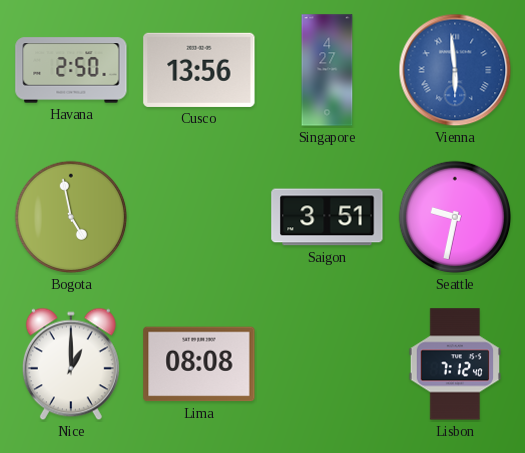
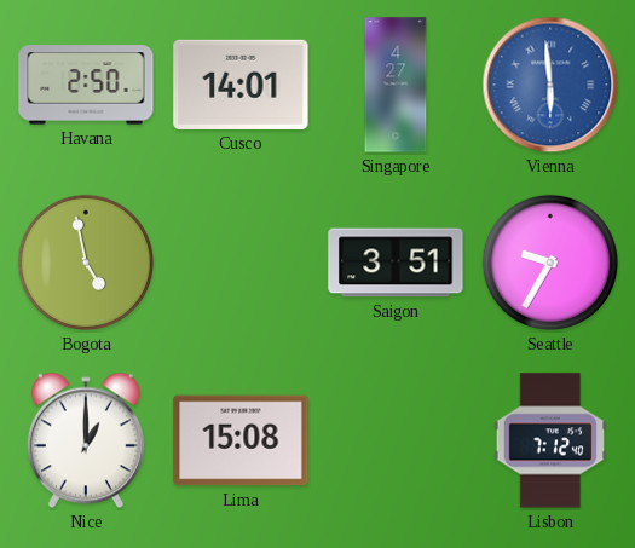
Cusco: 13:56 -> 14:01 (241, 85)
Seattle: 9:32 -> 9:35 (550, 263)
Lima: 08:08 -> 15:08 (241, 440)
